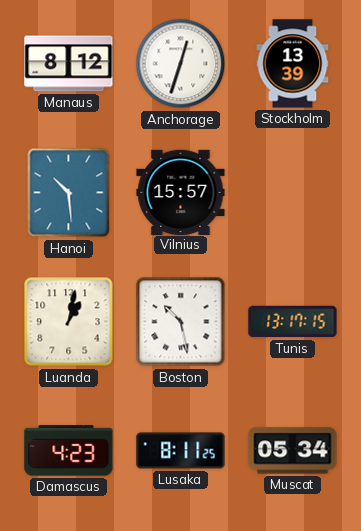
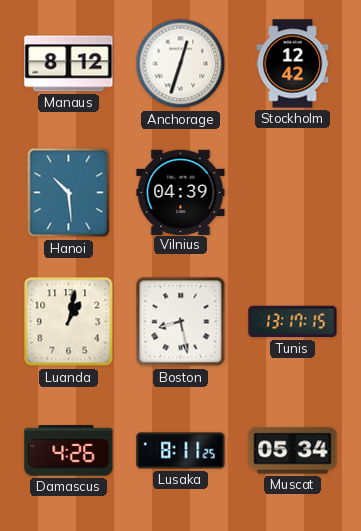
Stockholm: 13:39 -> 12:42 (293, 64)
Vilnius: 15:57 -> 04:39 (181, 192)
Boston: 10:28 -> 8:28 (181, 322)
Damascus: 4:23 -> 4:26 (69, 451)
